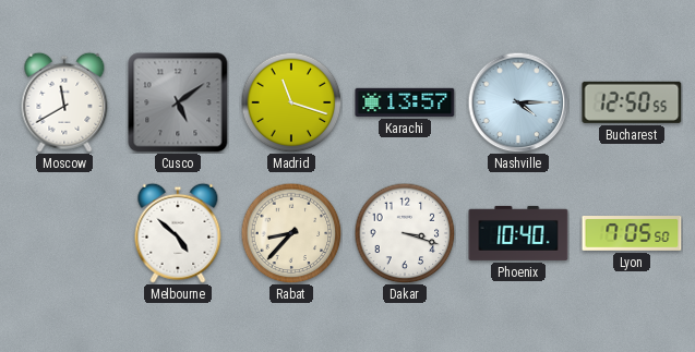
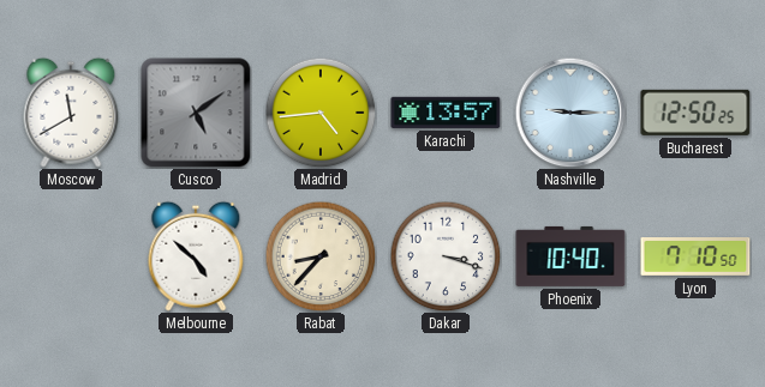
Madrid: 11:18 -> 4:44 (321, 113)
Nashville: 4:15 -> 9:15 (570, 113)
Bucharest: 12:50:55 -> 12:50:25 (695, 113)
Lyon: 7:05 -> 7:10 (695, 258)
